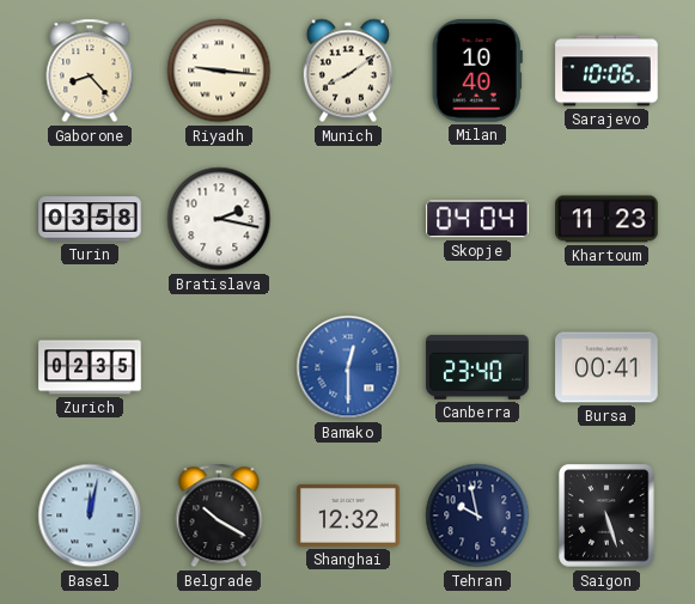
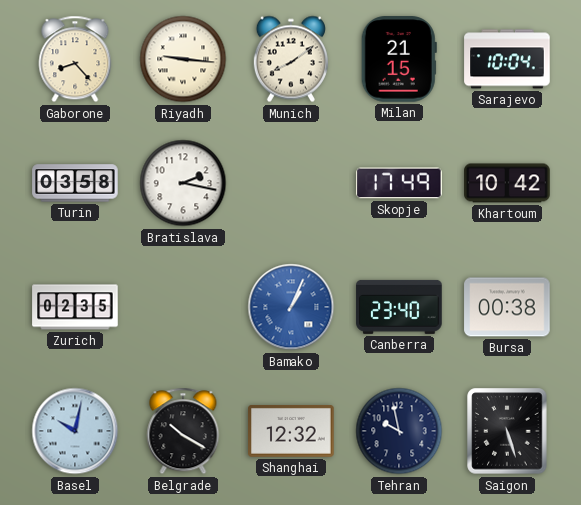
Milan: 10:40 -> 21:15 (399, 59)
Sarajevo: 10:06 -> 10:04 (507, 59)
Skopje: 04:04 -> 17:49 (399, 183)
Khartoum: 11:23 -> 10:42 (507, 183)
Bamako: 12:30 -> 1:04 (291, 307)
Bursa: 00:41 -> 00:38 (507, 307)
Basel: 12:02 -> 10:02 (75, 431)
